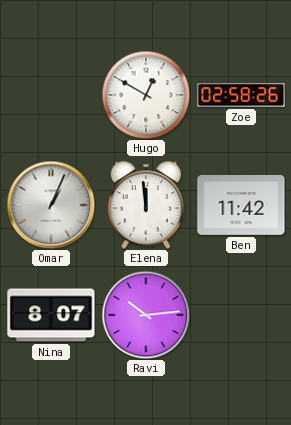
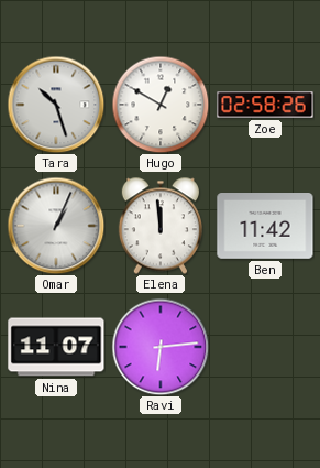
Tara: none -> 10:27 (56, 105)
Nina: 8:07 -> 11:07 (56, 347)
Ravi: 10:14 -> 6:14 (161, 347)
